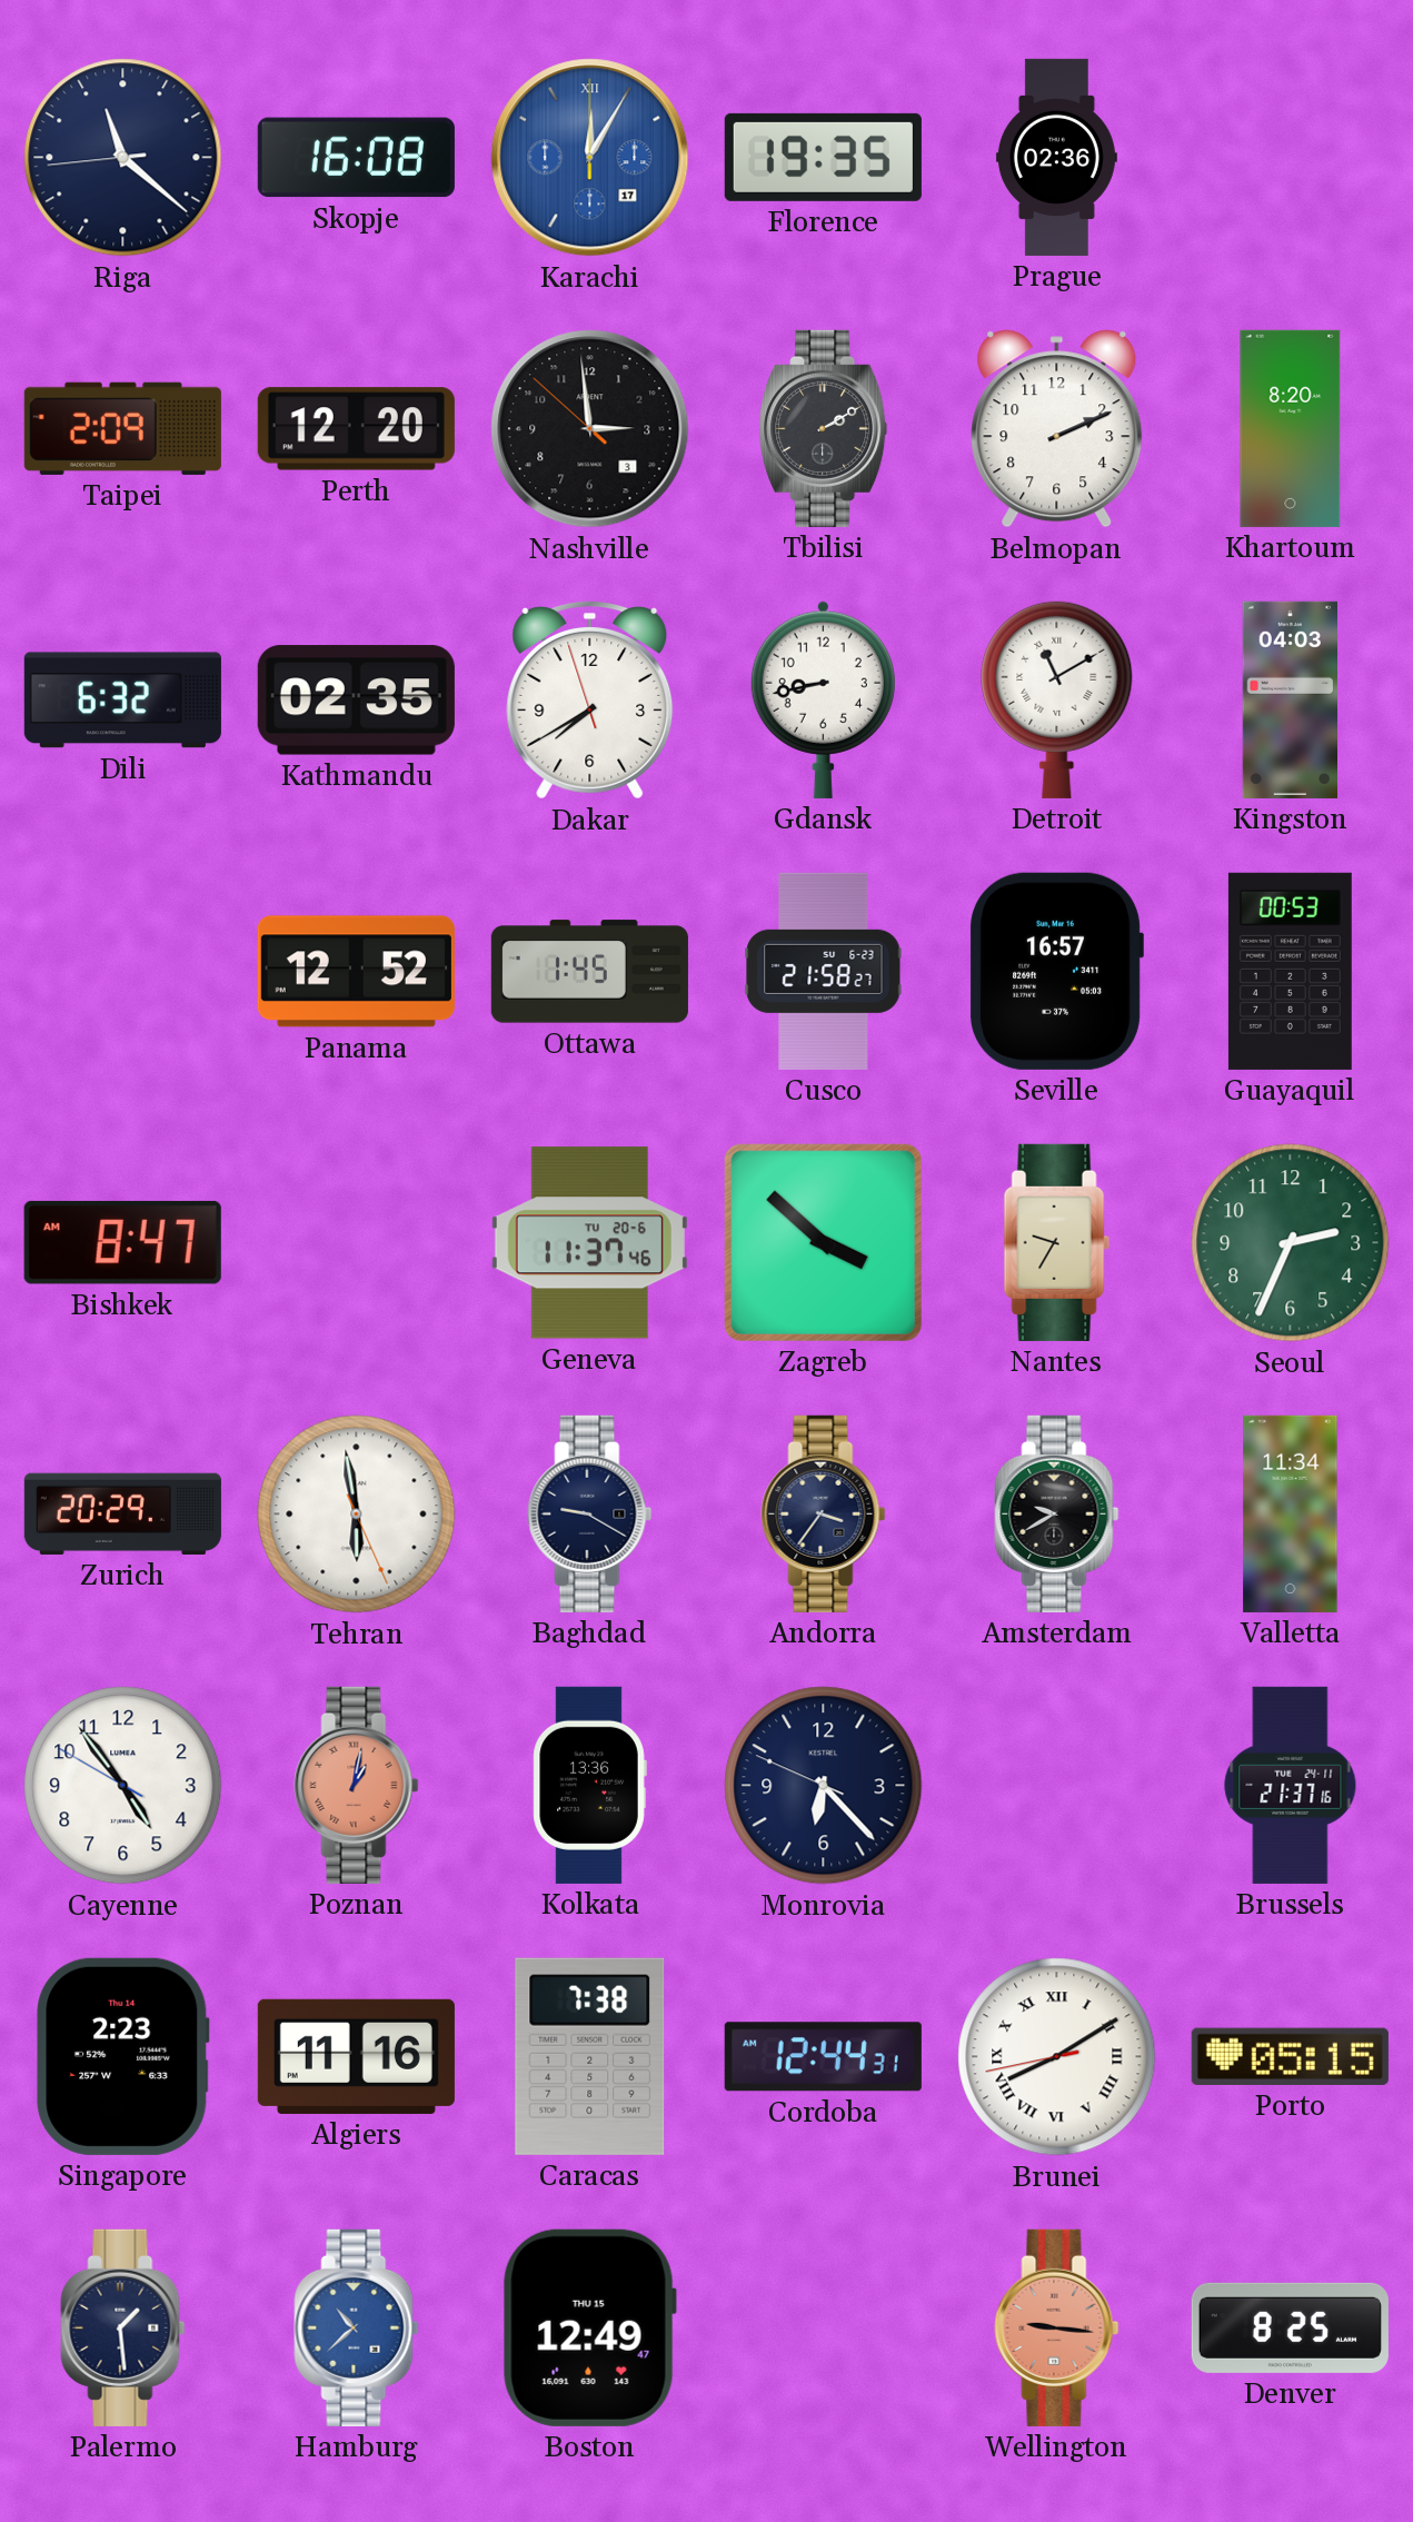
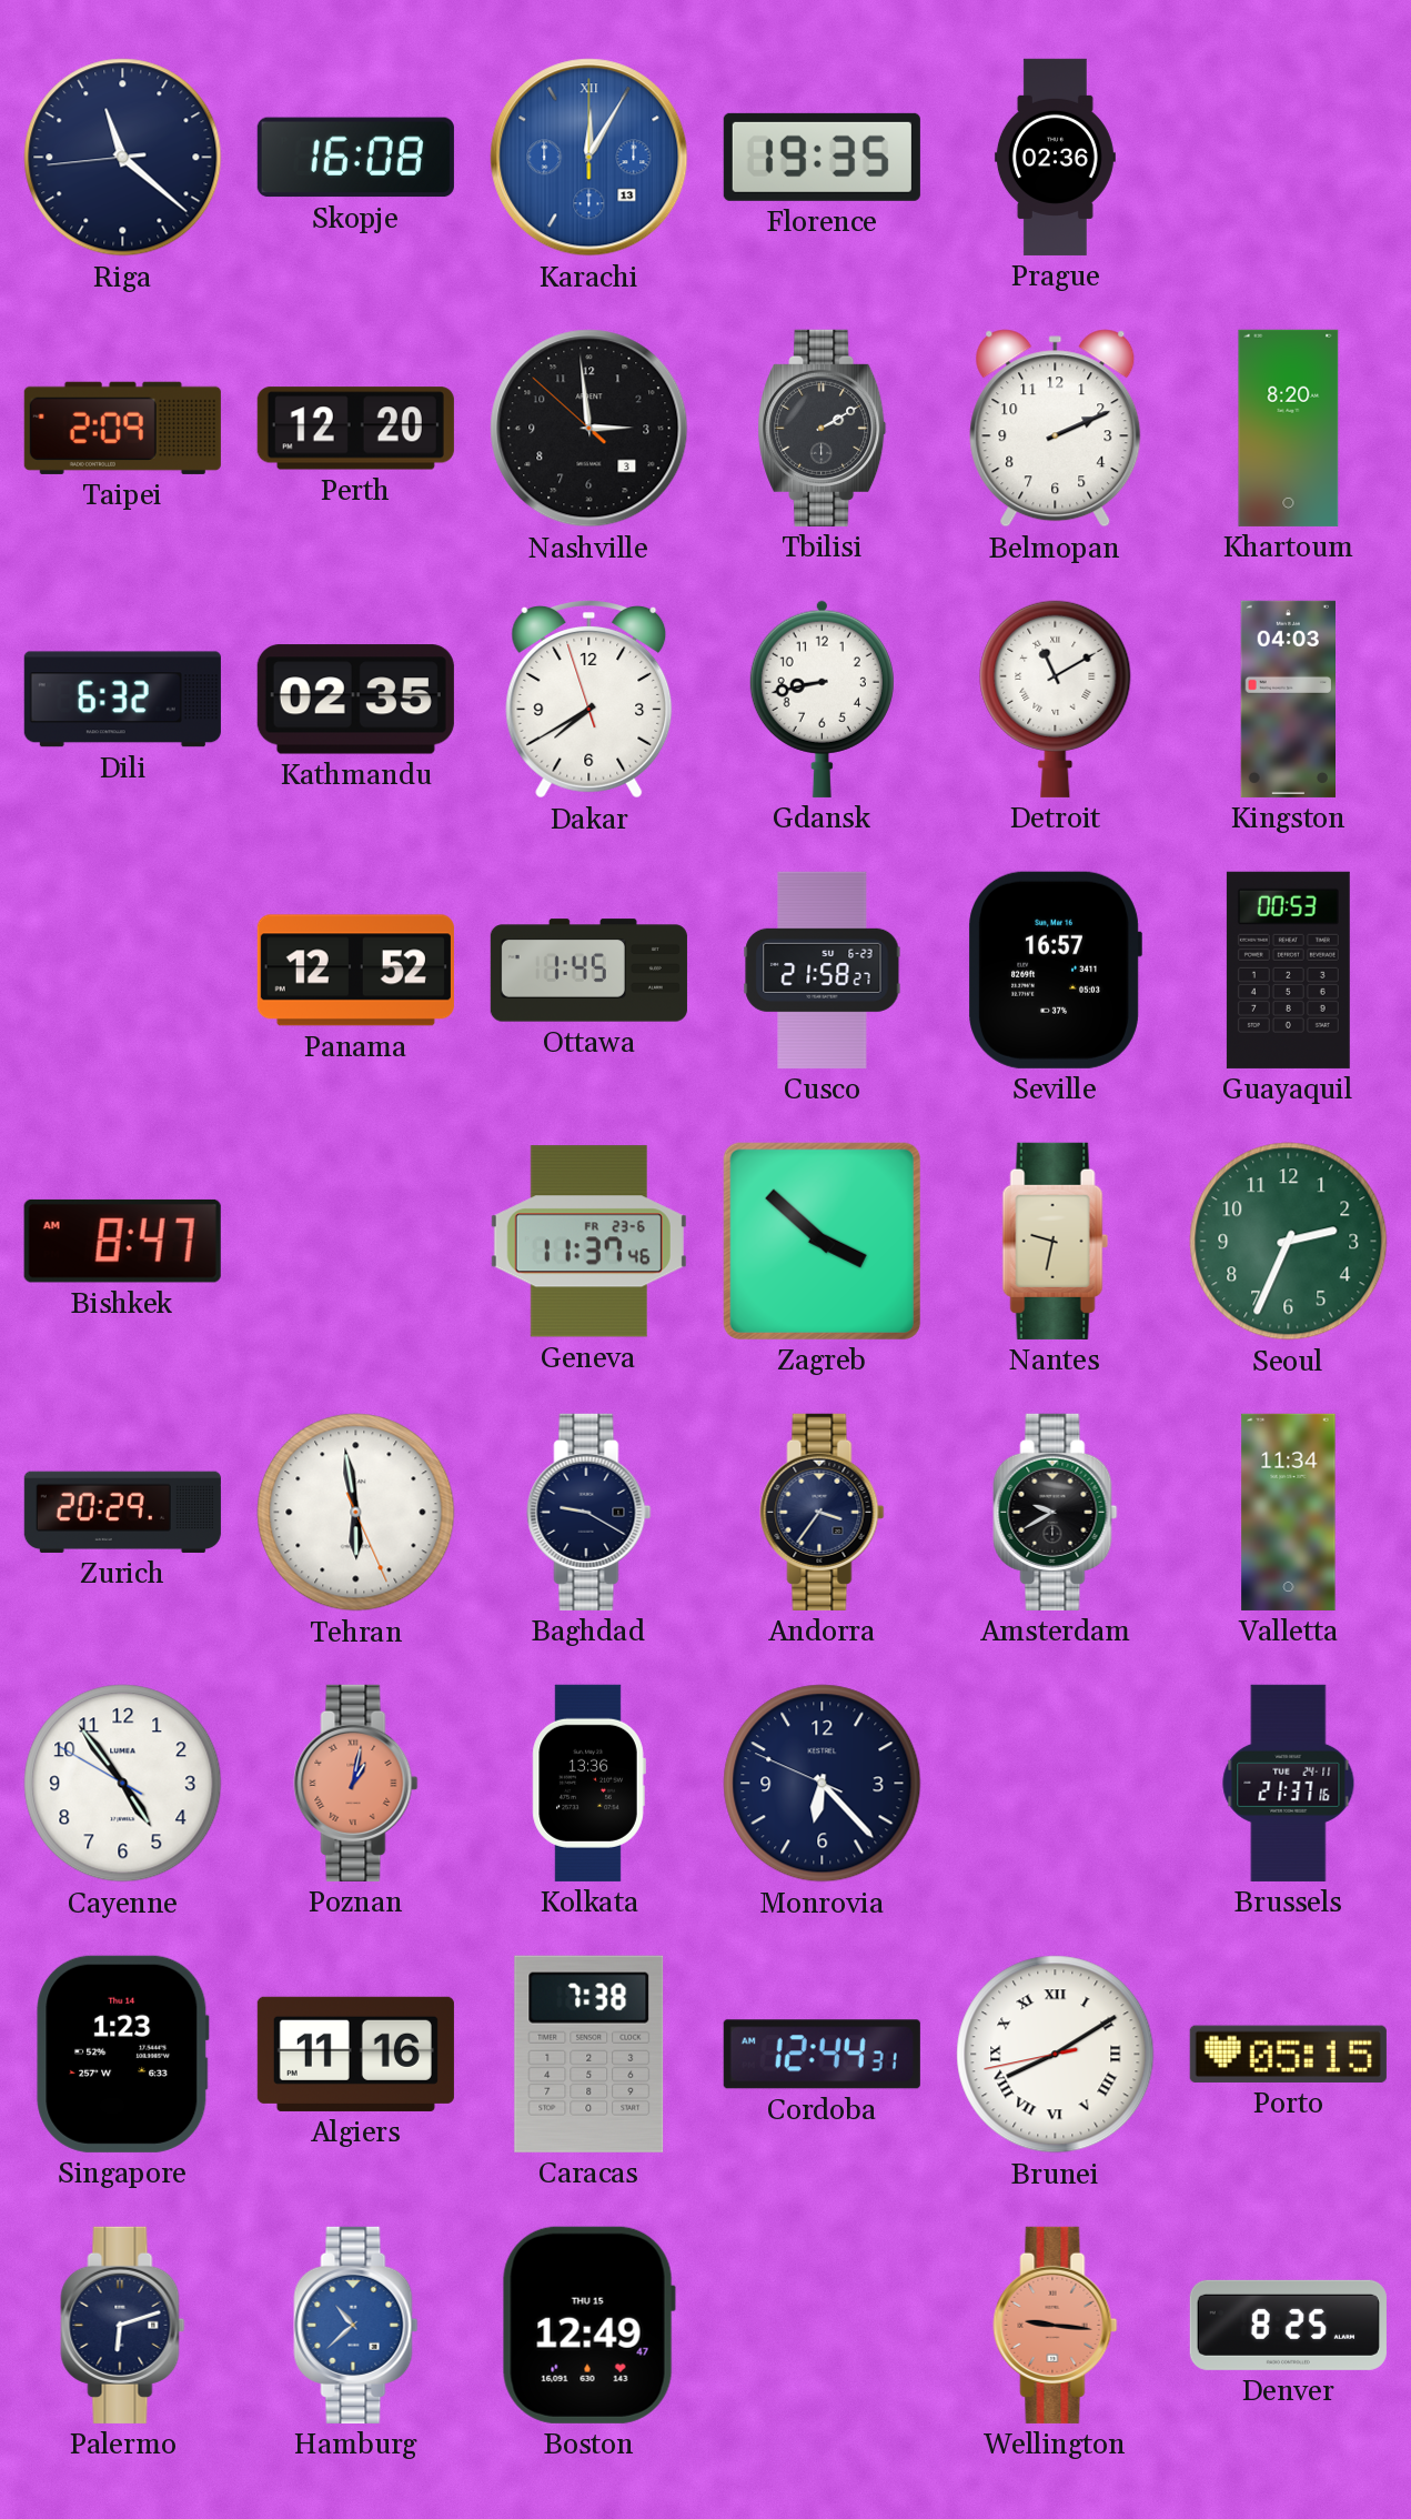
Karachi date: 17 -> 13 (589, 158)
Geneva date: TU 20-6 -> FR 23-6 (588, 1242)
Nantes: 9:35 -> 9:32 (1055, 1241)
Singapore: 2:23 -> 1:23 (123, 2054)
Palermo: 1:29 -> 6:12 (123, 2325)
